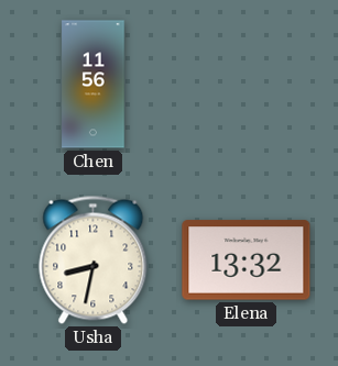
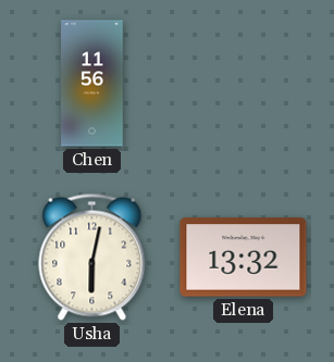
Usha: 8:32 -> 6:02 (92, 257)
